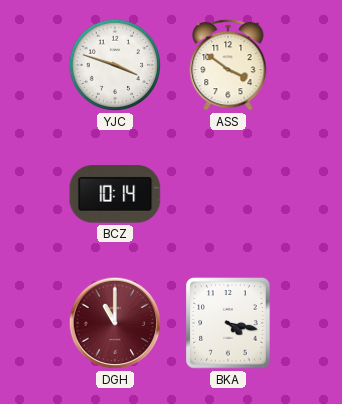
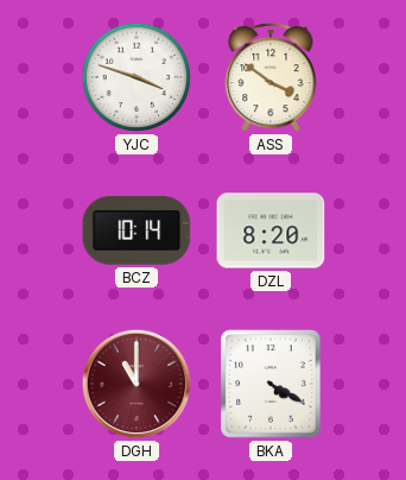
DZL: none -> 8:20 (271, 230)
BKA: 4:17 -> 4:20 (271, 384)
